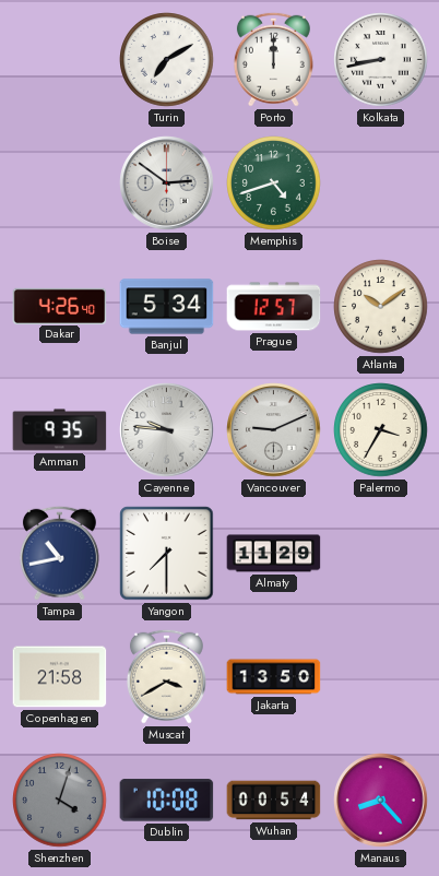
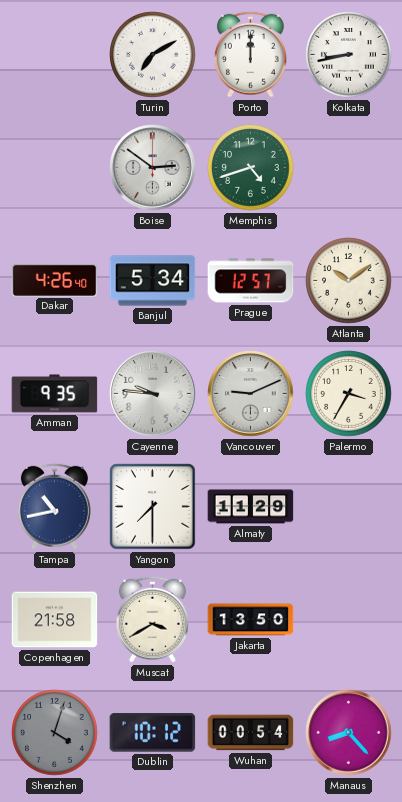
Dublin: 10:08 -> 10:12 (153, 733)
